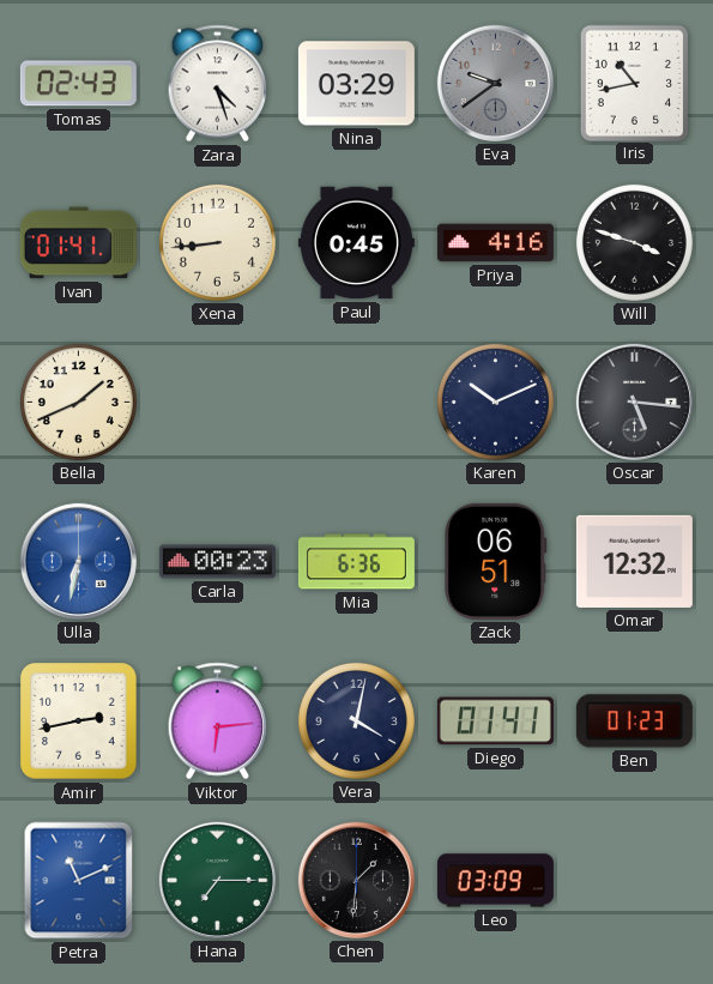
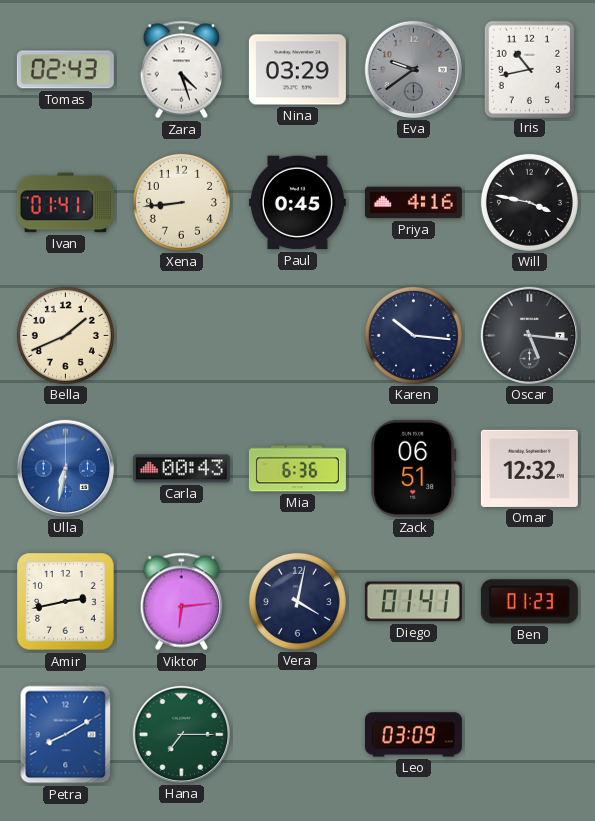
Will: 3:48 -> 3:47 (529, 202)
Karen: 10:11 -> 10:16 (413, 335)
Carla: 00:23 -> 00:43 (181, 469)
Petra: 11:11 -> 8:10 (66, 735)
Chen: 1:31 -> none (356, 880)
